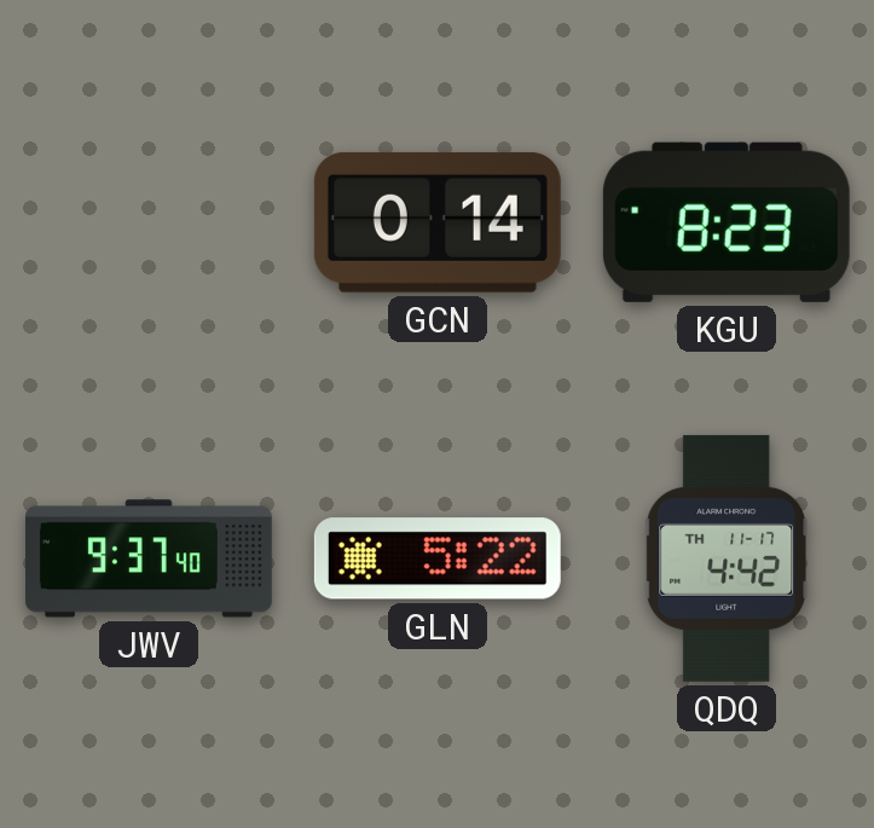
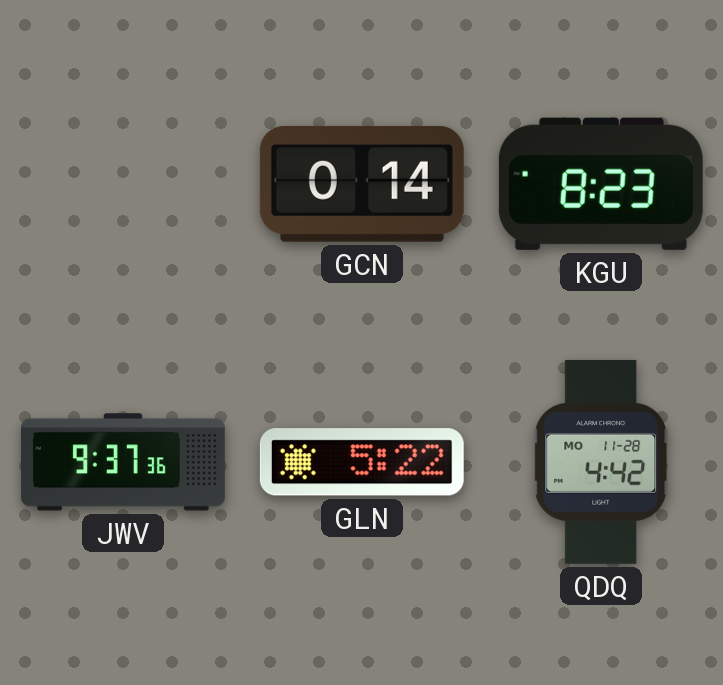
JWV: 9:37:40 -> 9:37:36 (123, 462)
QDQ date: TH 11-17 -> MO 11-28 (602, 462)
